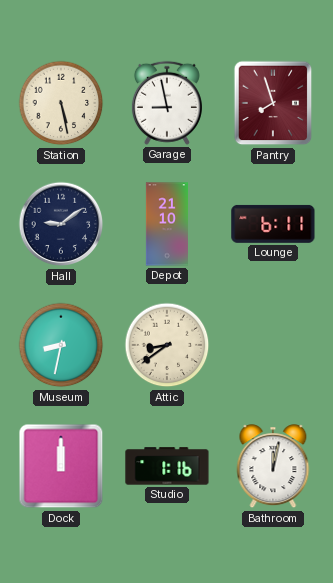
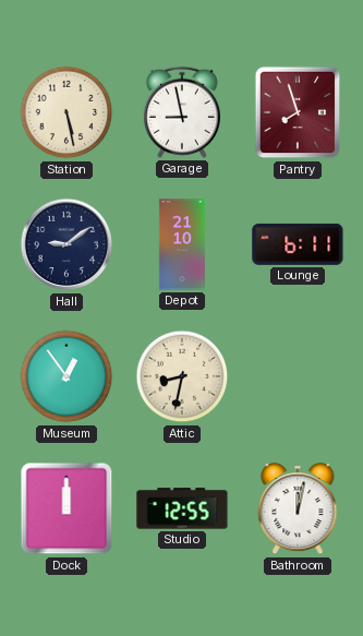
Museum: 8:32 -> 12:54 (66, 376)
Attic: 8:39 -> 8:32 (182, 376)
Studio: 1:16 -> 12:55 (182, 508)
